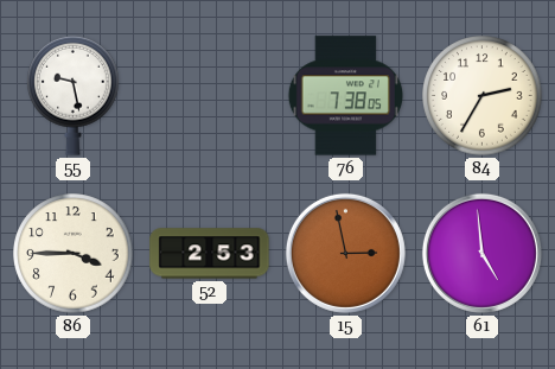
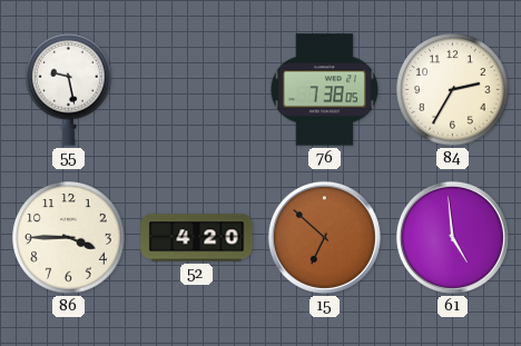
52: 2:53 -> 4:20 (197, 238)
15: 2:58 -> 6:52 (324, 237)
